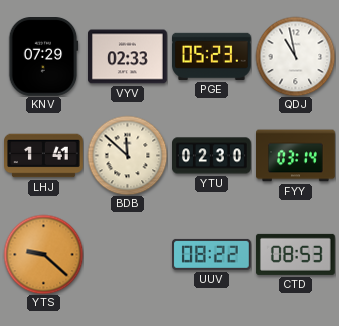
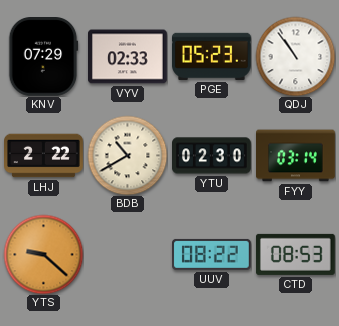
QDJ: 10:58 -> 10:54 (295, 56)
LHJ: 1:41 -> 2:22 (44, 156)
BDB: 11:52 -> 10:40 (127, 155)
